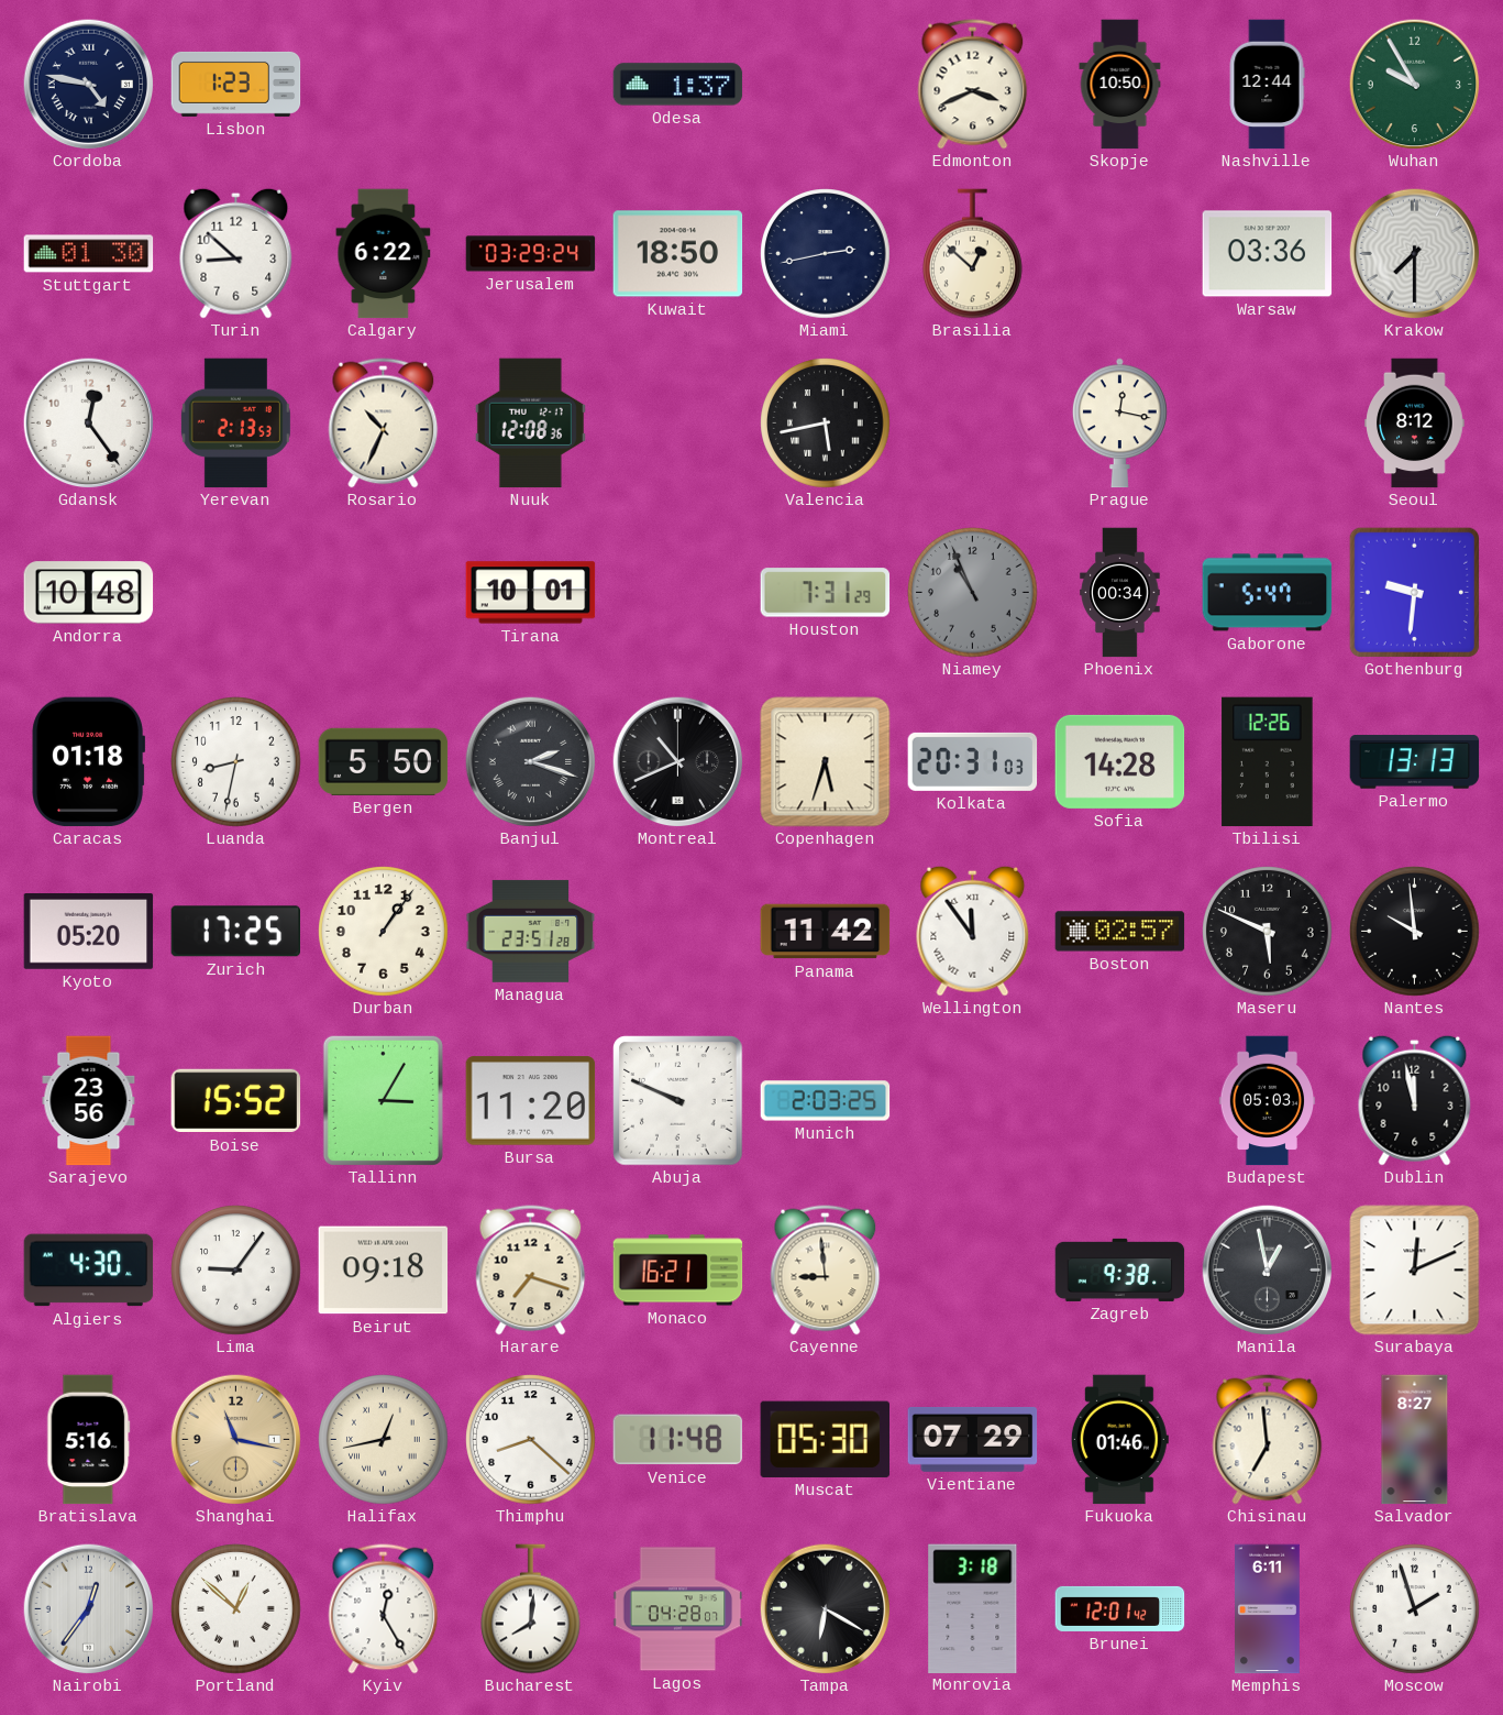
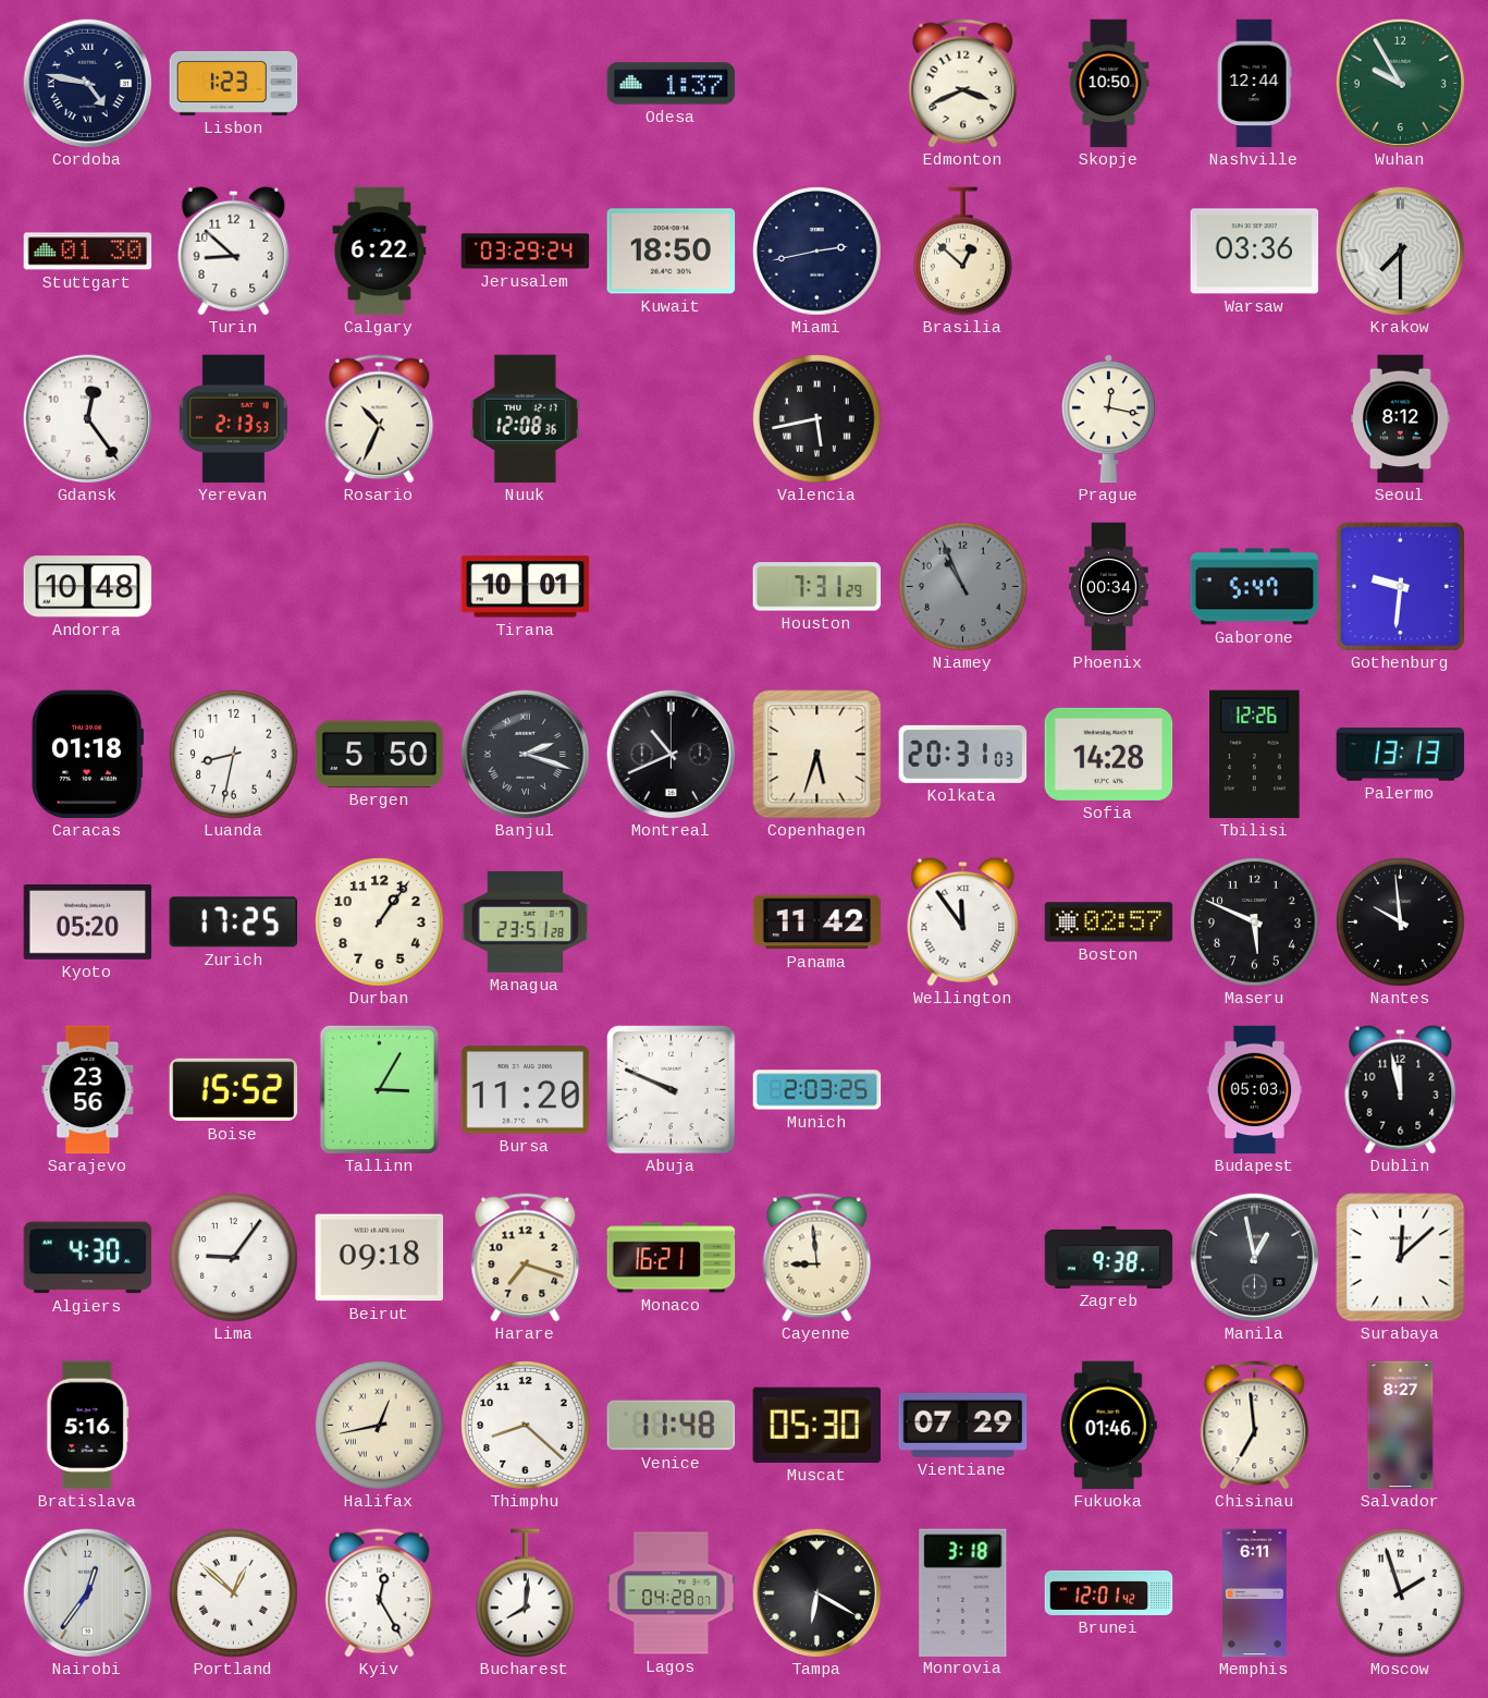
Surabaya: 12:11 -> 12:08 (1401, 1258)
Shanghai: 11:17 -> none (235, 1439)
